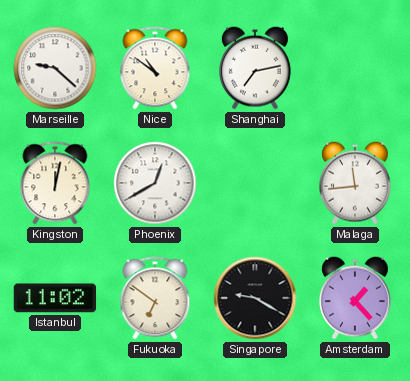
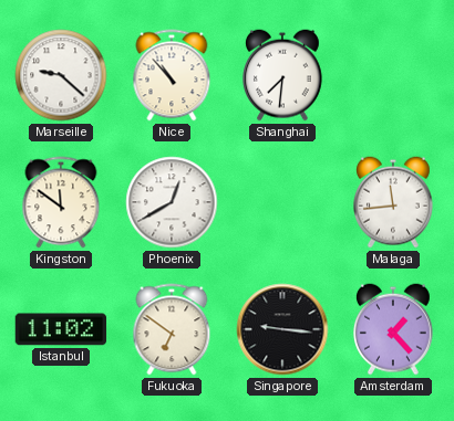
Nice: 10:51 -> 10:53 (172, 75)
Shanghai: 7:13 -> 7:31 (283, 75)
Kingston: 12:02 -> 11:51 (61, 202)
Singapore: 9:20 -> 9:16 (282, 329)
